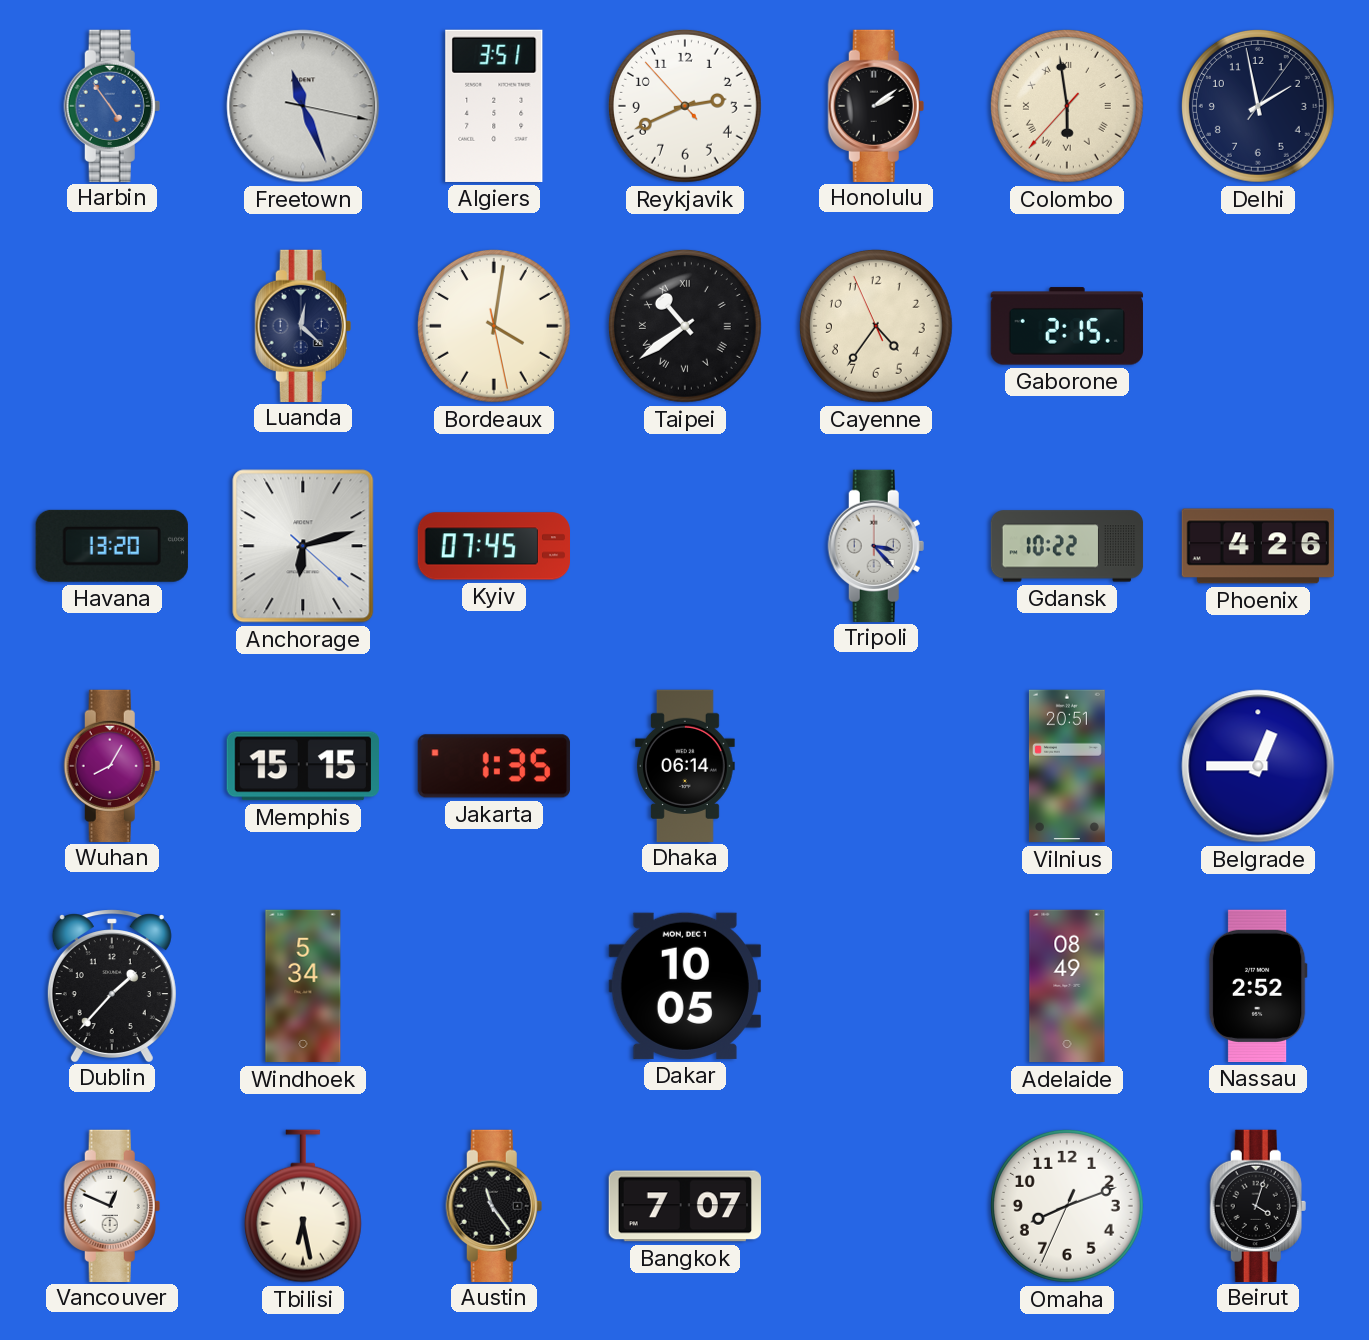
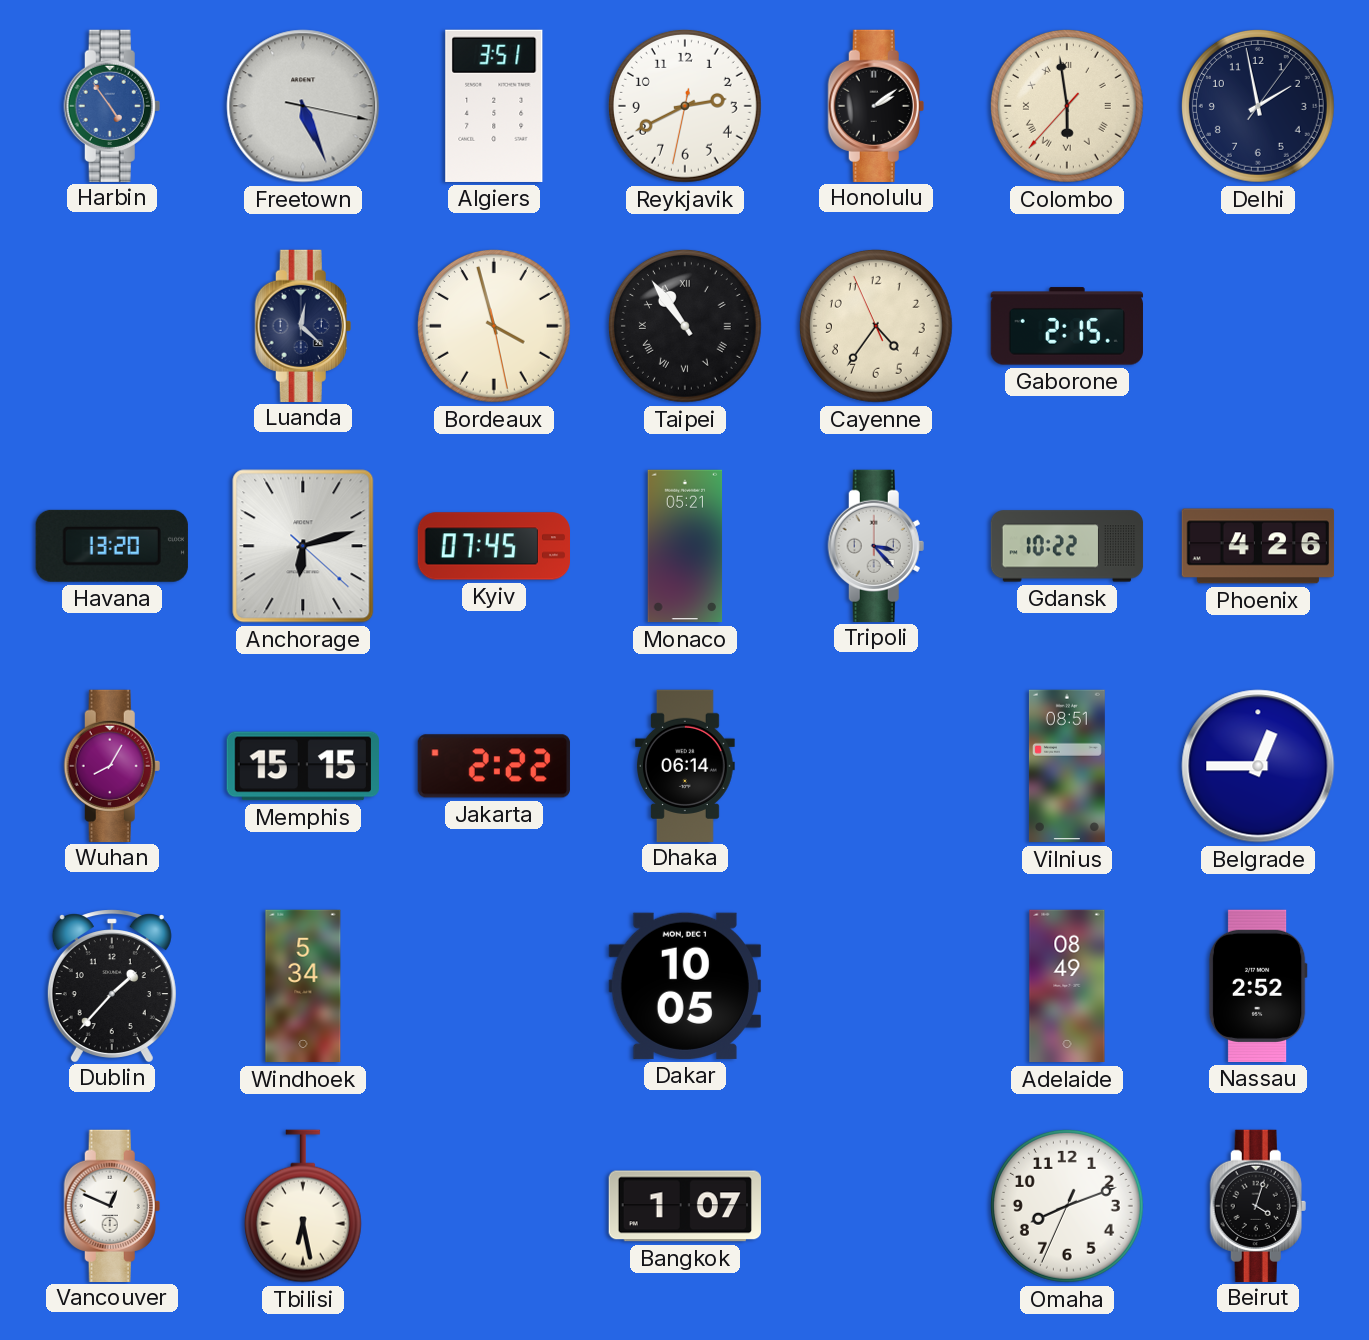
Freetown: 11:26 -> 5:26 (303, 106)
Reykjavik: 2:40:53 -> 2:40:32 (685, 106)
Bordeaux: 4:01 -> 3:57 (494, 326)
Taipei: 10:39 -> 10:54 (685, 326)
Monaco: none -> 05:21 (685, 546)
Jakarta: 1:35 -> 2:22 (494, 766)
Vilnius: 20:51 -> 08:51 (1067, 766)
Austin: 11:24 -> none (494, 1205)
Bangkok: 7:07 -> 1:07 (684, 1206)
